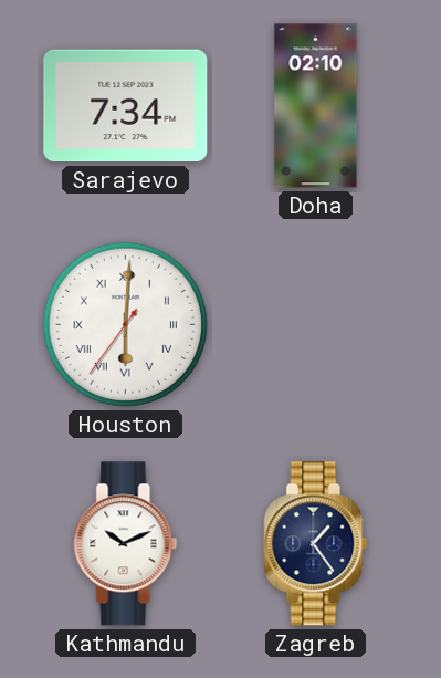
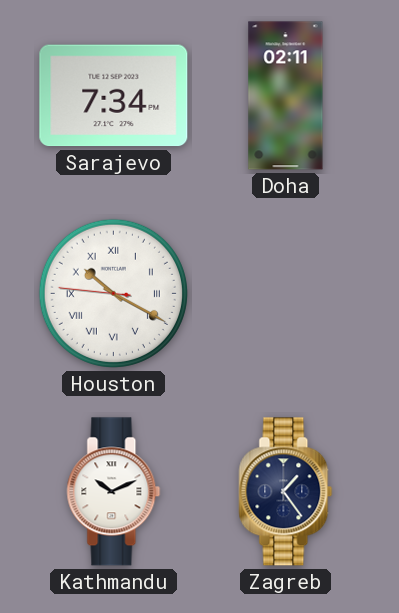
Doha: 02:10 -> 02:11 (286, 96)
Houston: 6:00 -> 10:19 (113, 293)
